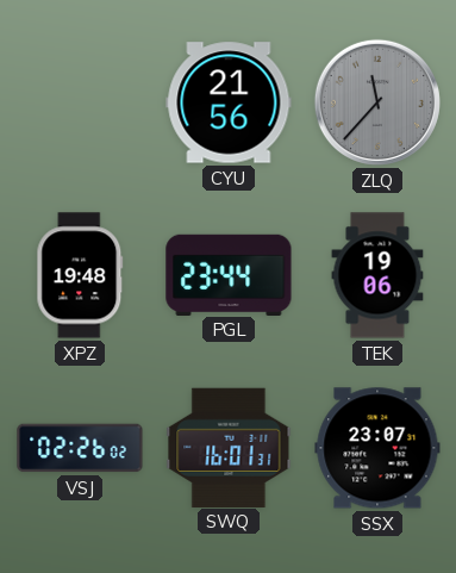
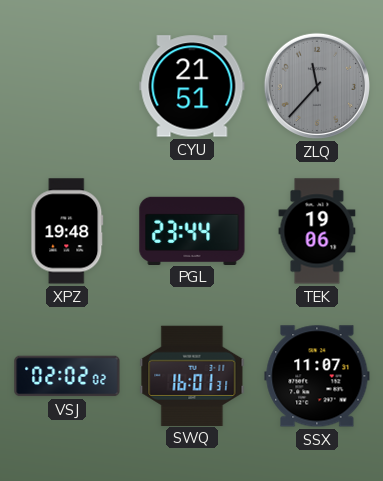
CYU: 21:56 -> 21:51 (192, 86)
VSJ: 02:26 -> 02:02 (67, 376)
SSX: 23:07 -> 11:07 (317, 376)
